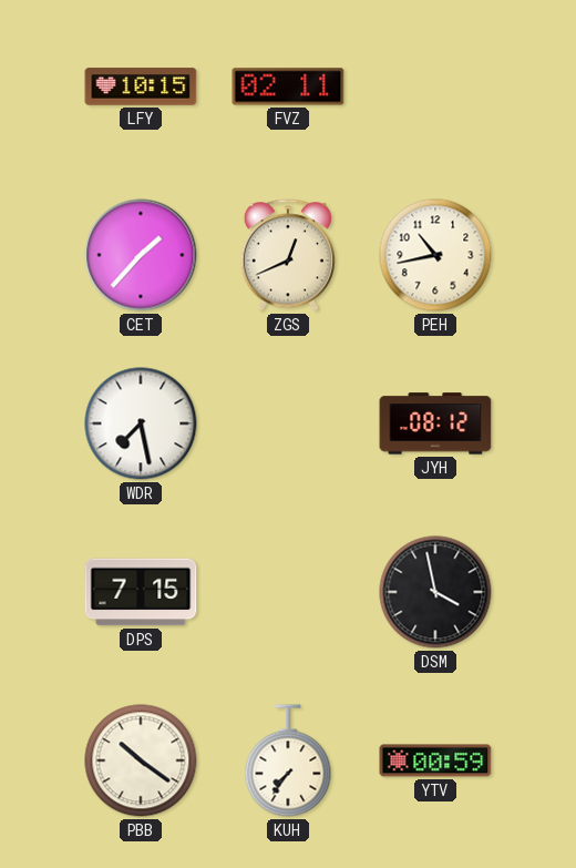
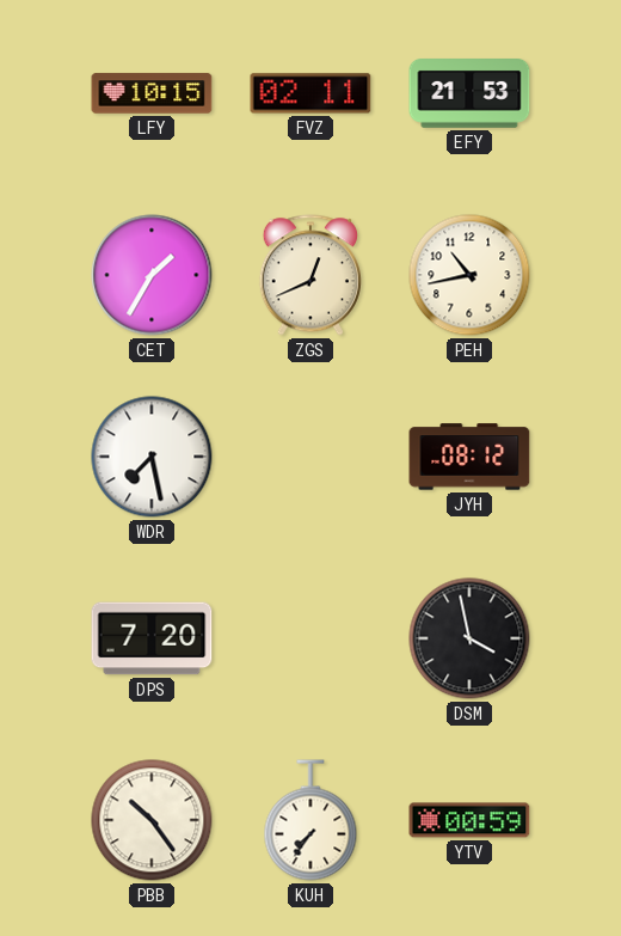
EFY: none -> 21:53 (469, 94)
CET: 1:37 -> 1:35 (152, 275)
DPS: 7:15 -> 7:20 (152, 638)
PBB: 10:21 -> 10:24 (152, 820)
